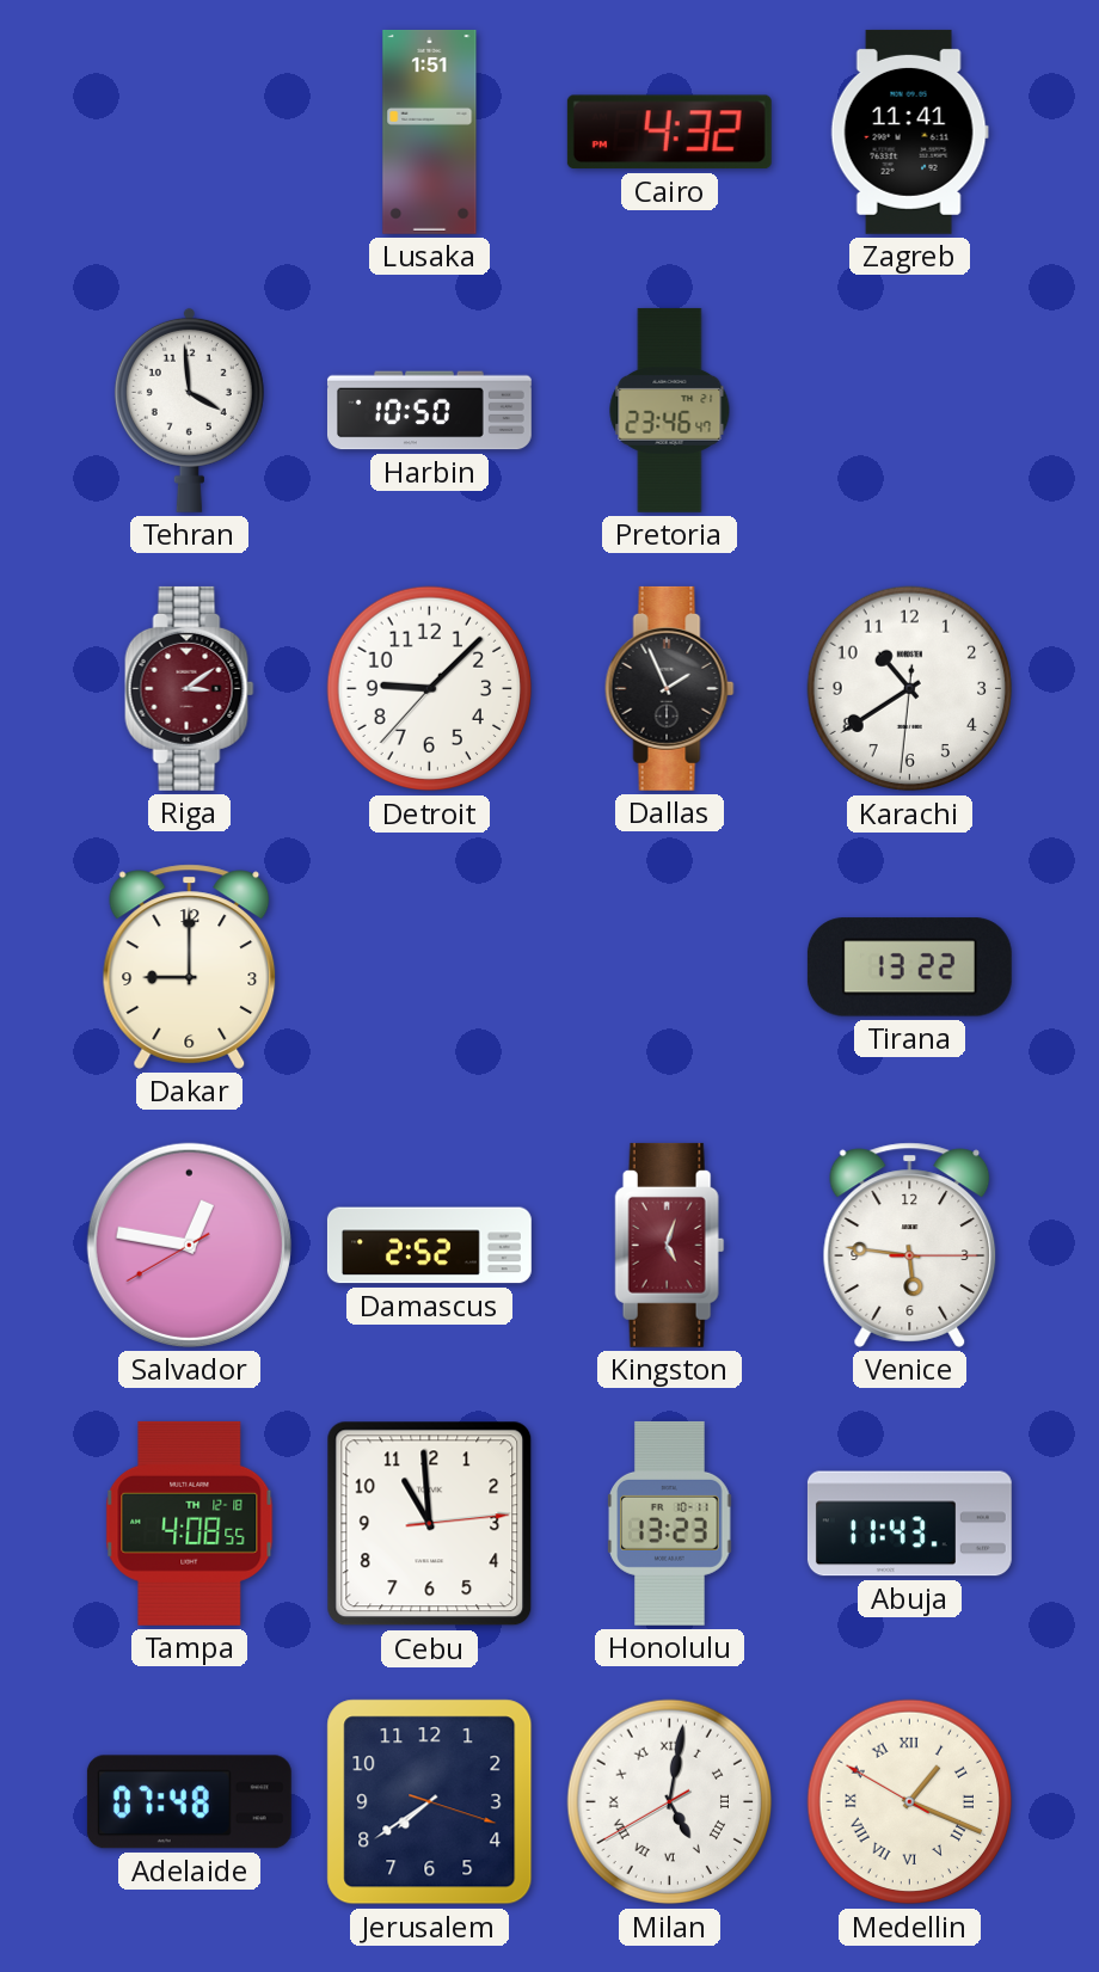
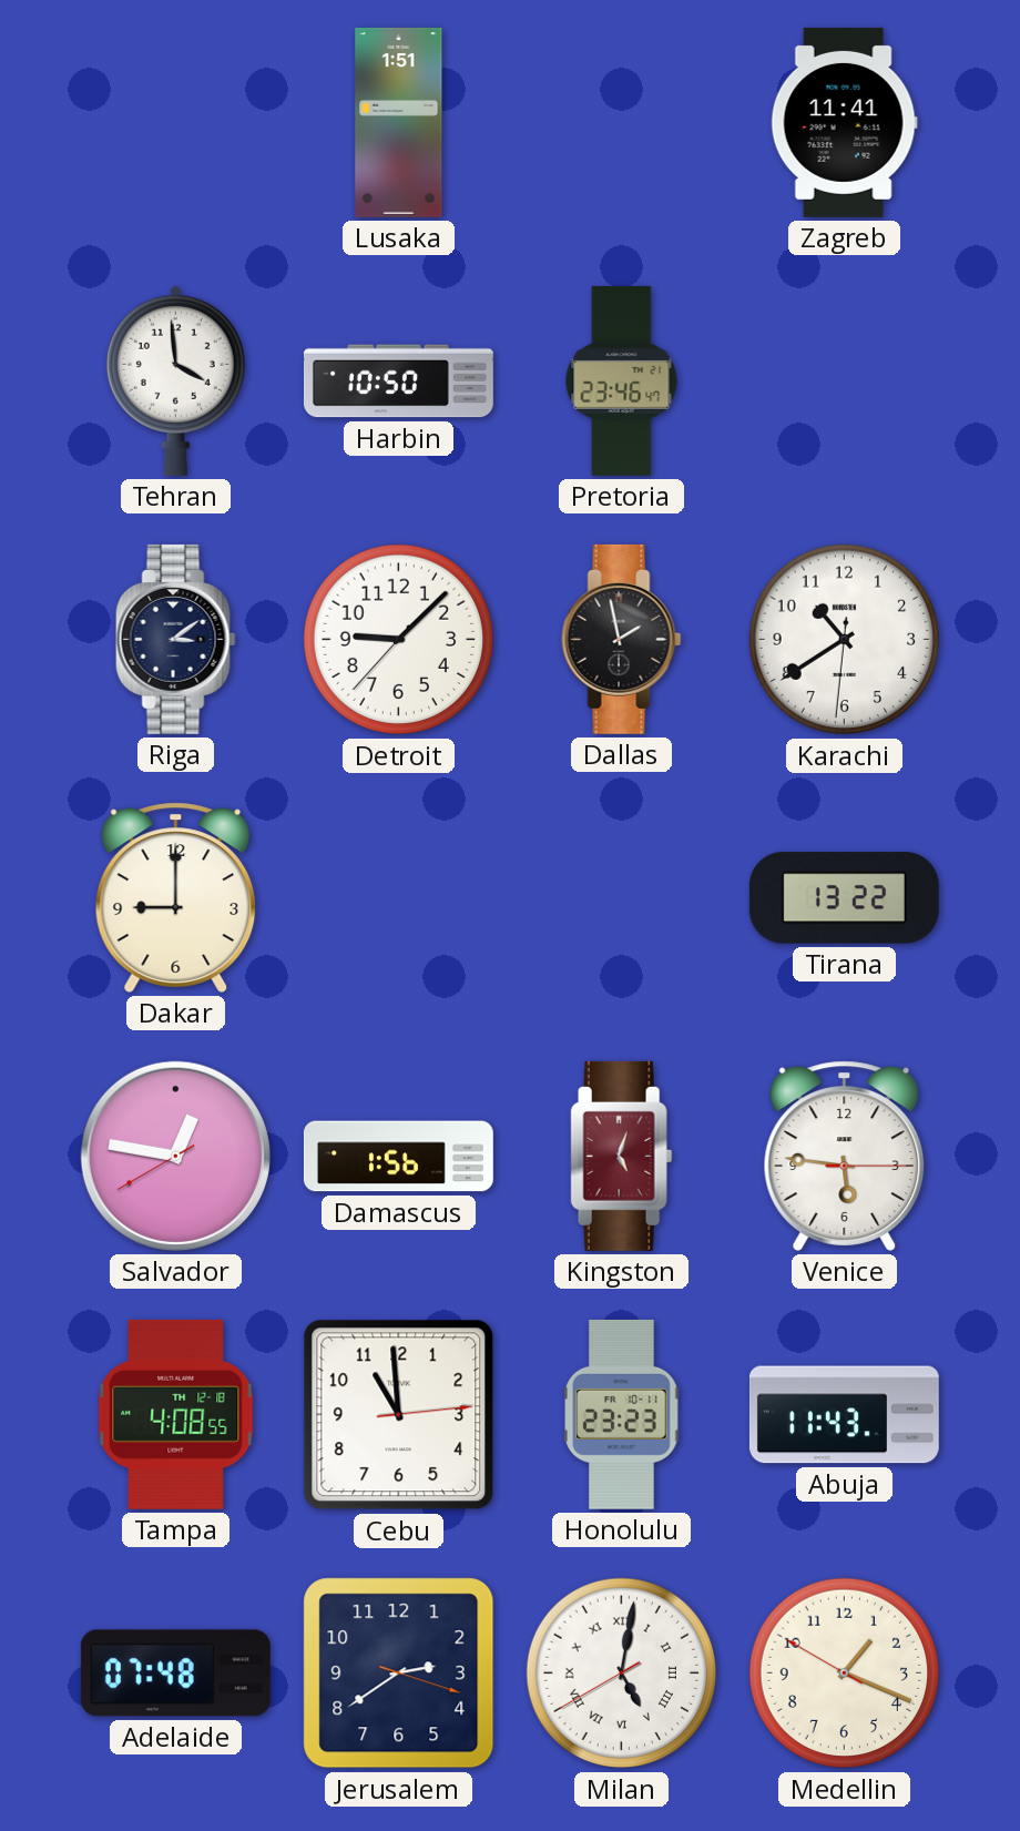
Cairo: 4:32 -> none (669, 133)
Riga dial: burgundy -> navy (176, 639)
Dallas: 1:56 -> 1:58 (622, 639)
Damascus: 2:52 -> 1:56 (398, 1157)
Honolulu: 13:23 -> 23:23 (622, 1414)
Jerusalem: 7:39 -> 2:39 (399, 1674)
Medellin numerals: Roman -> Arabic (845, 1674)
